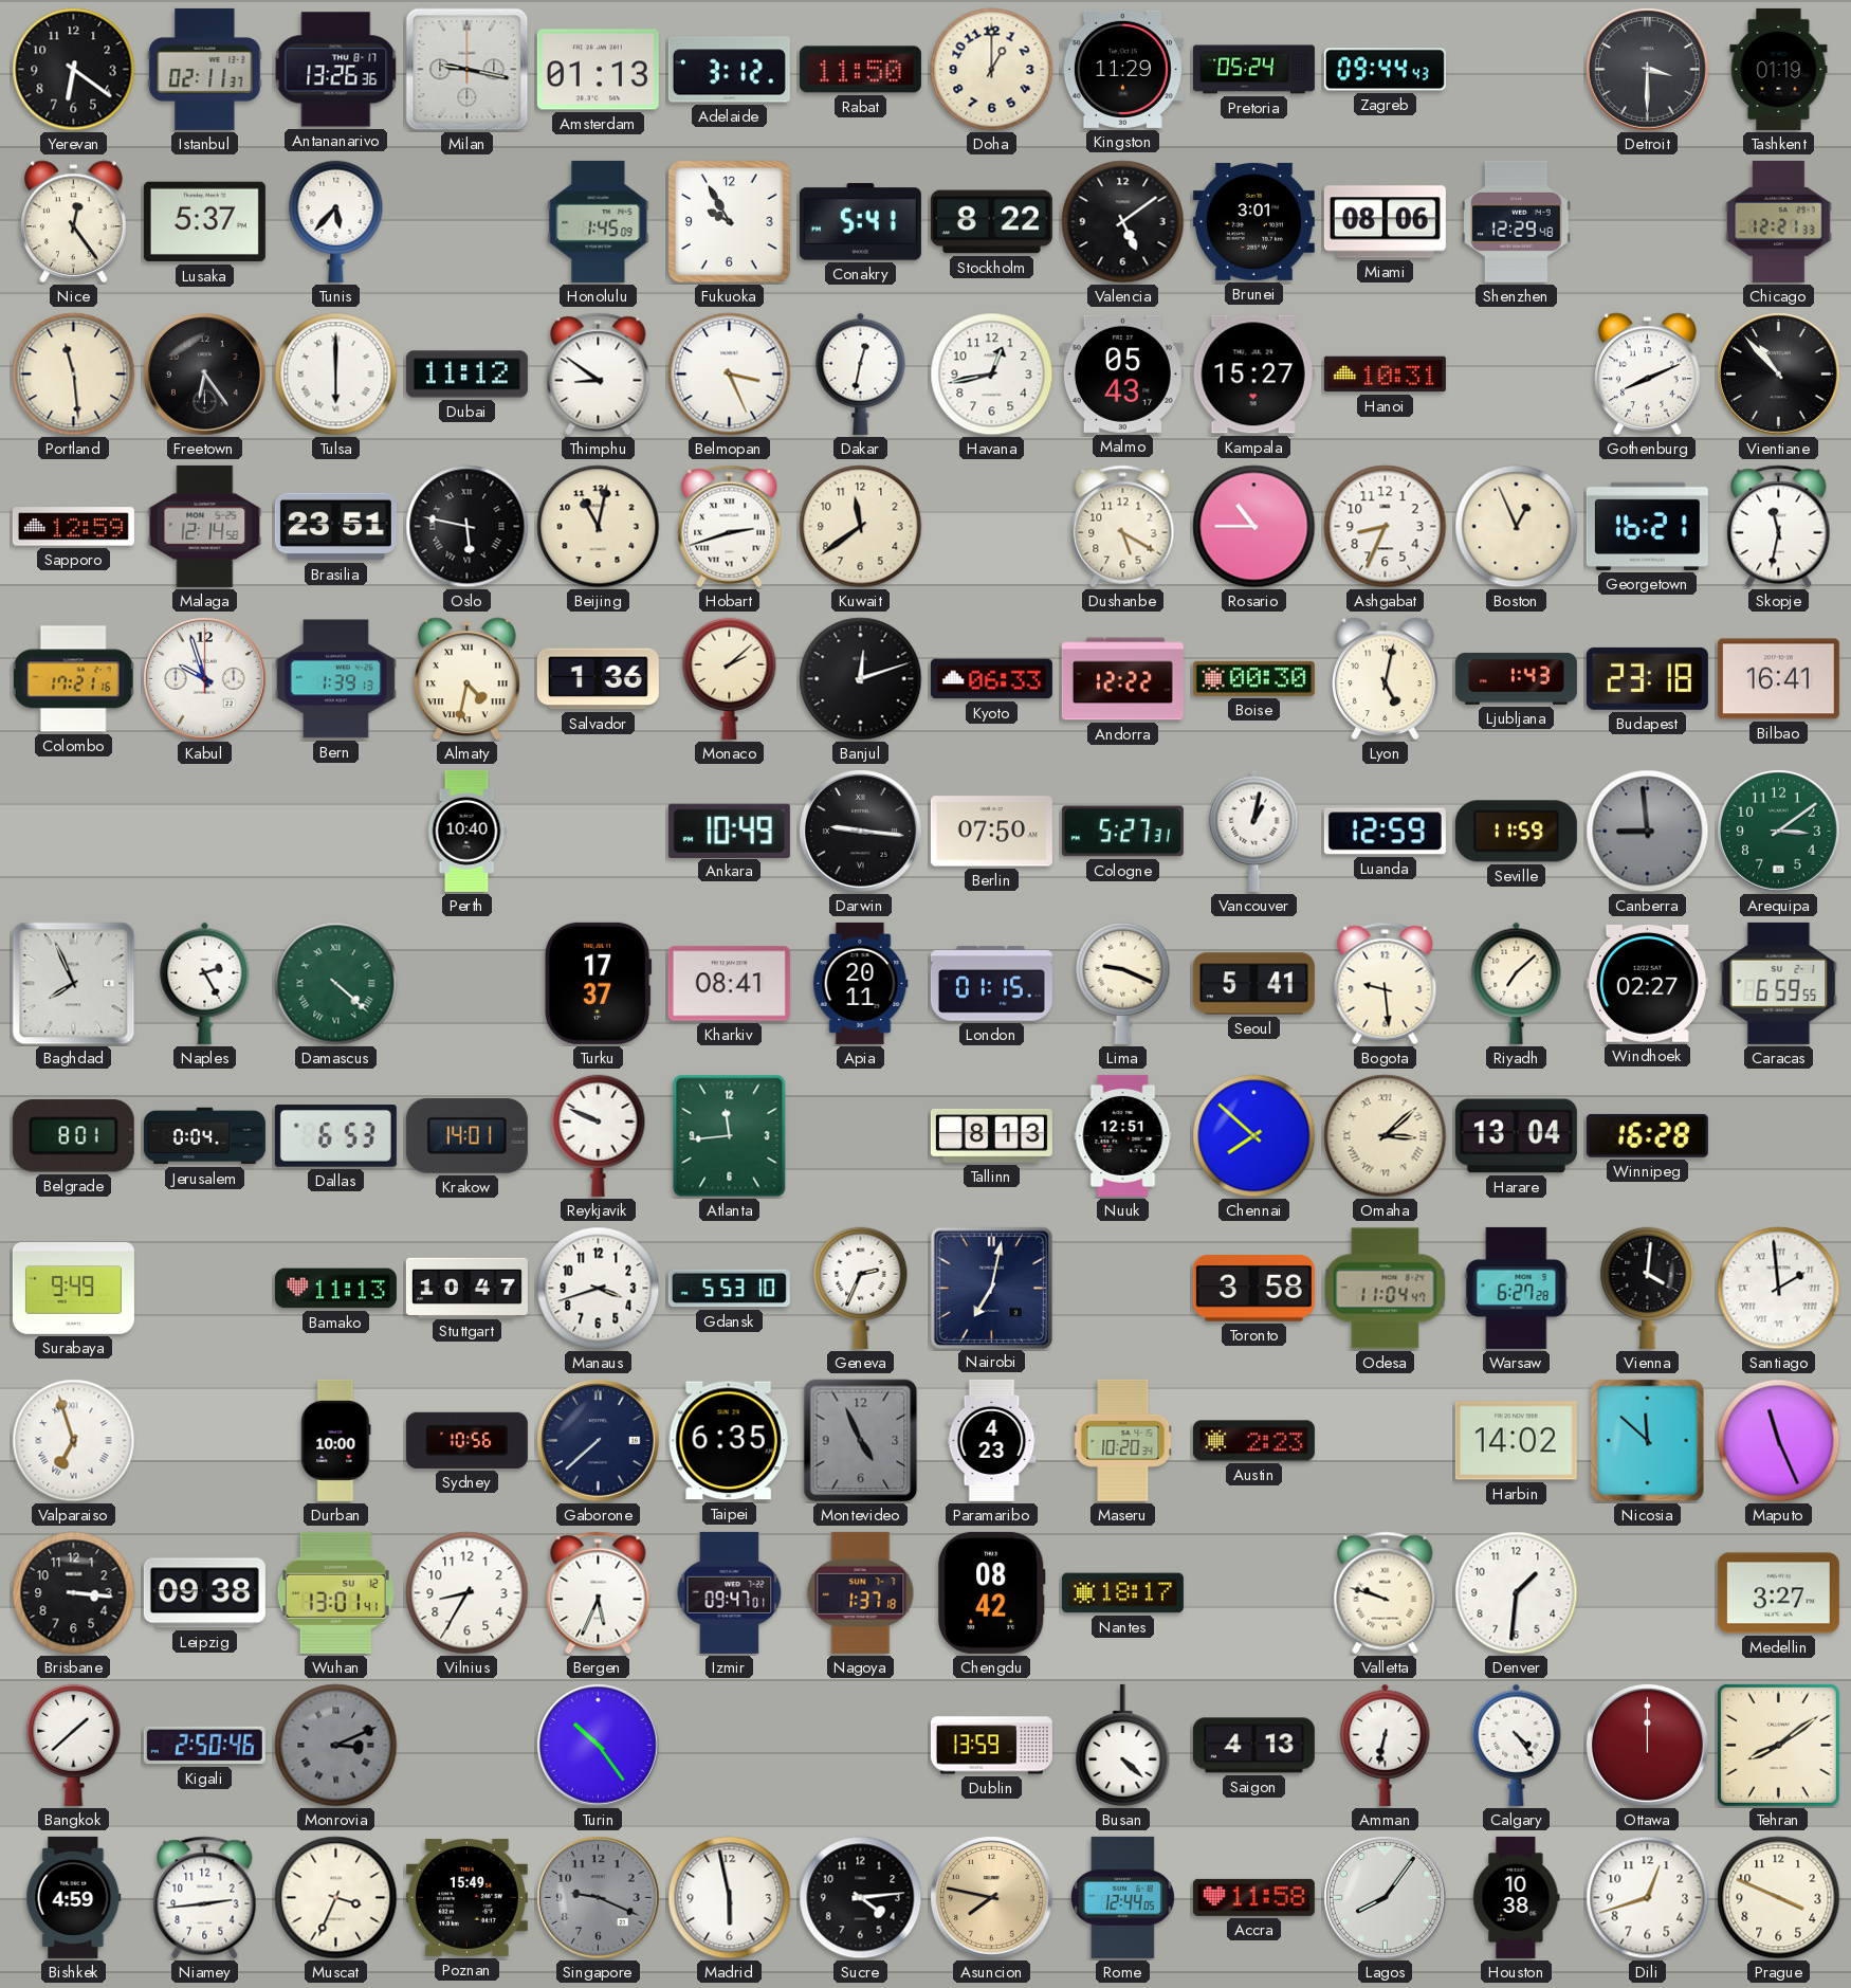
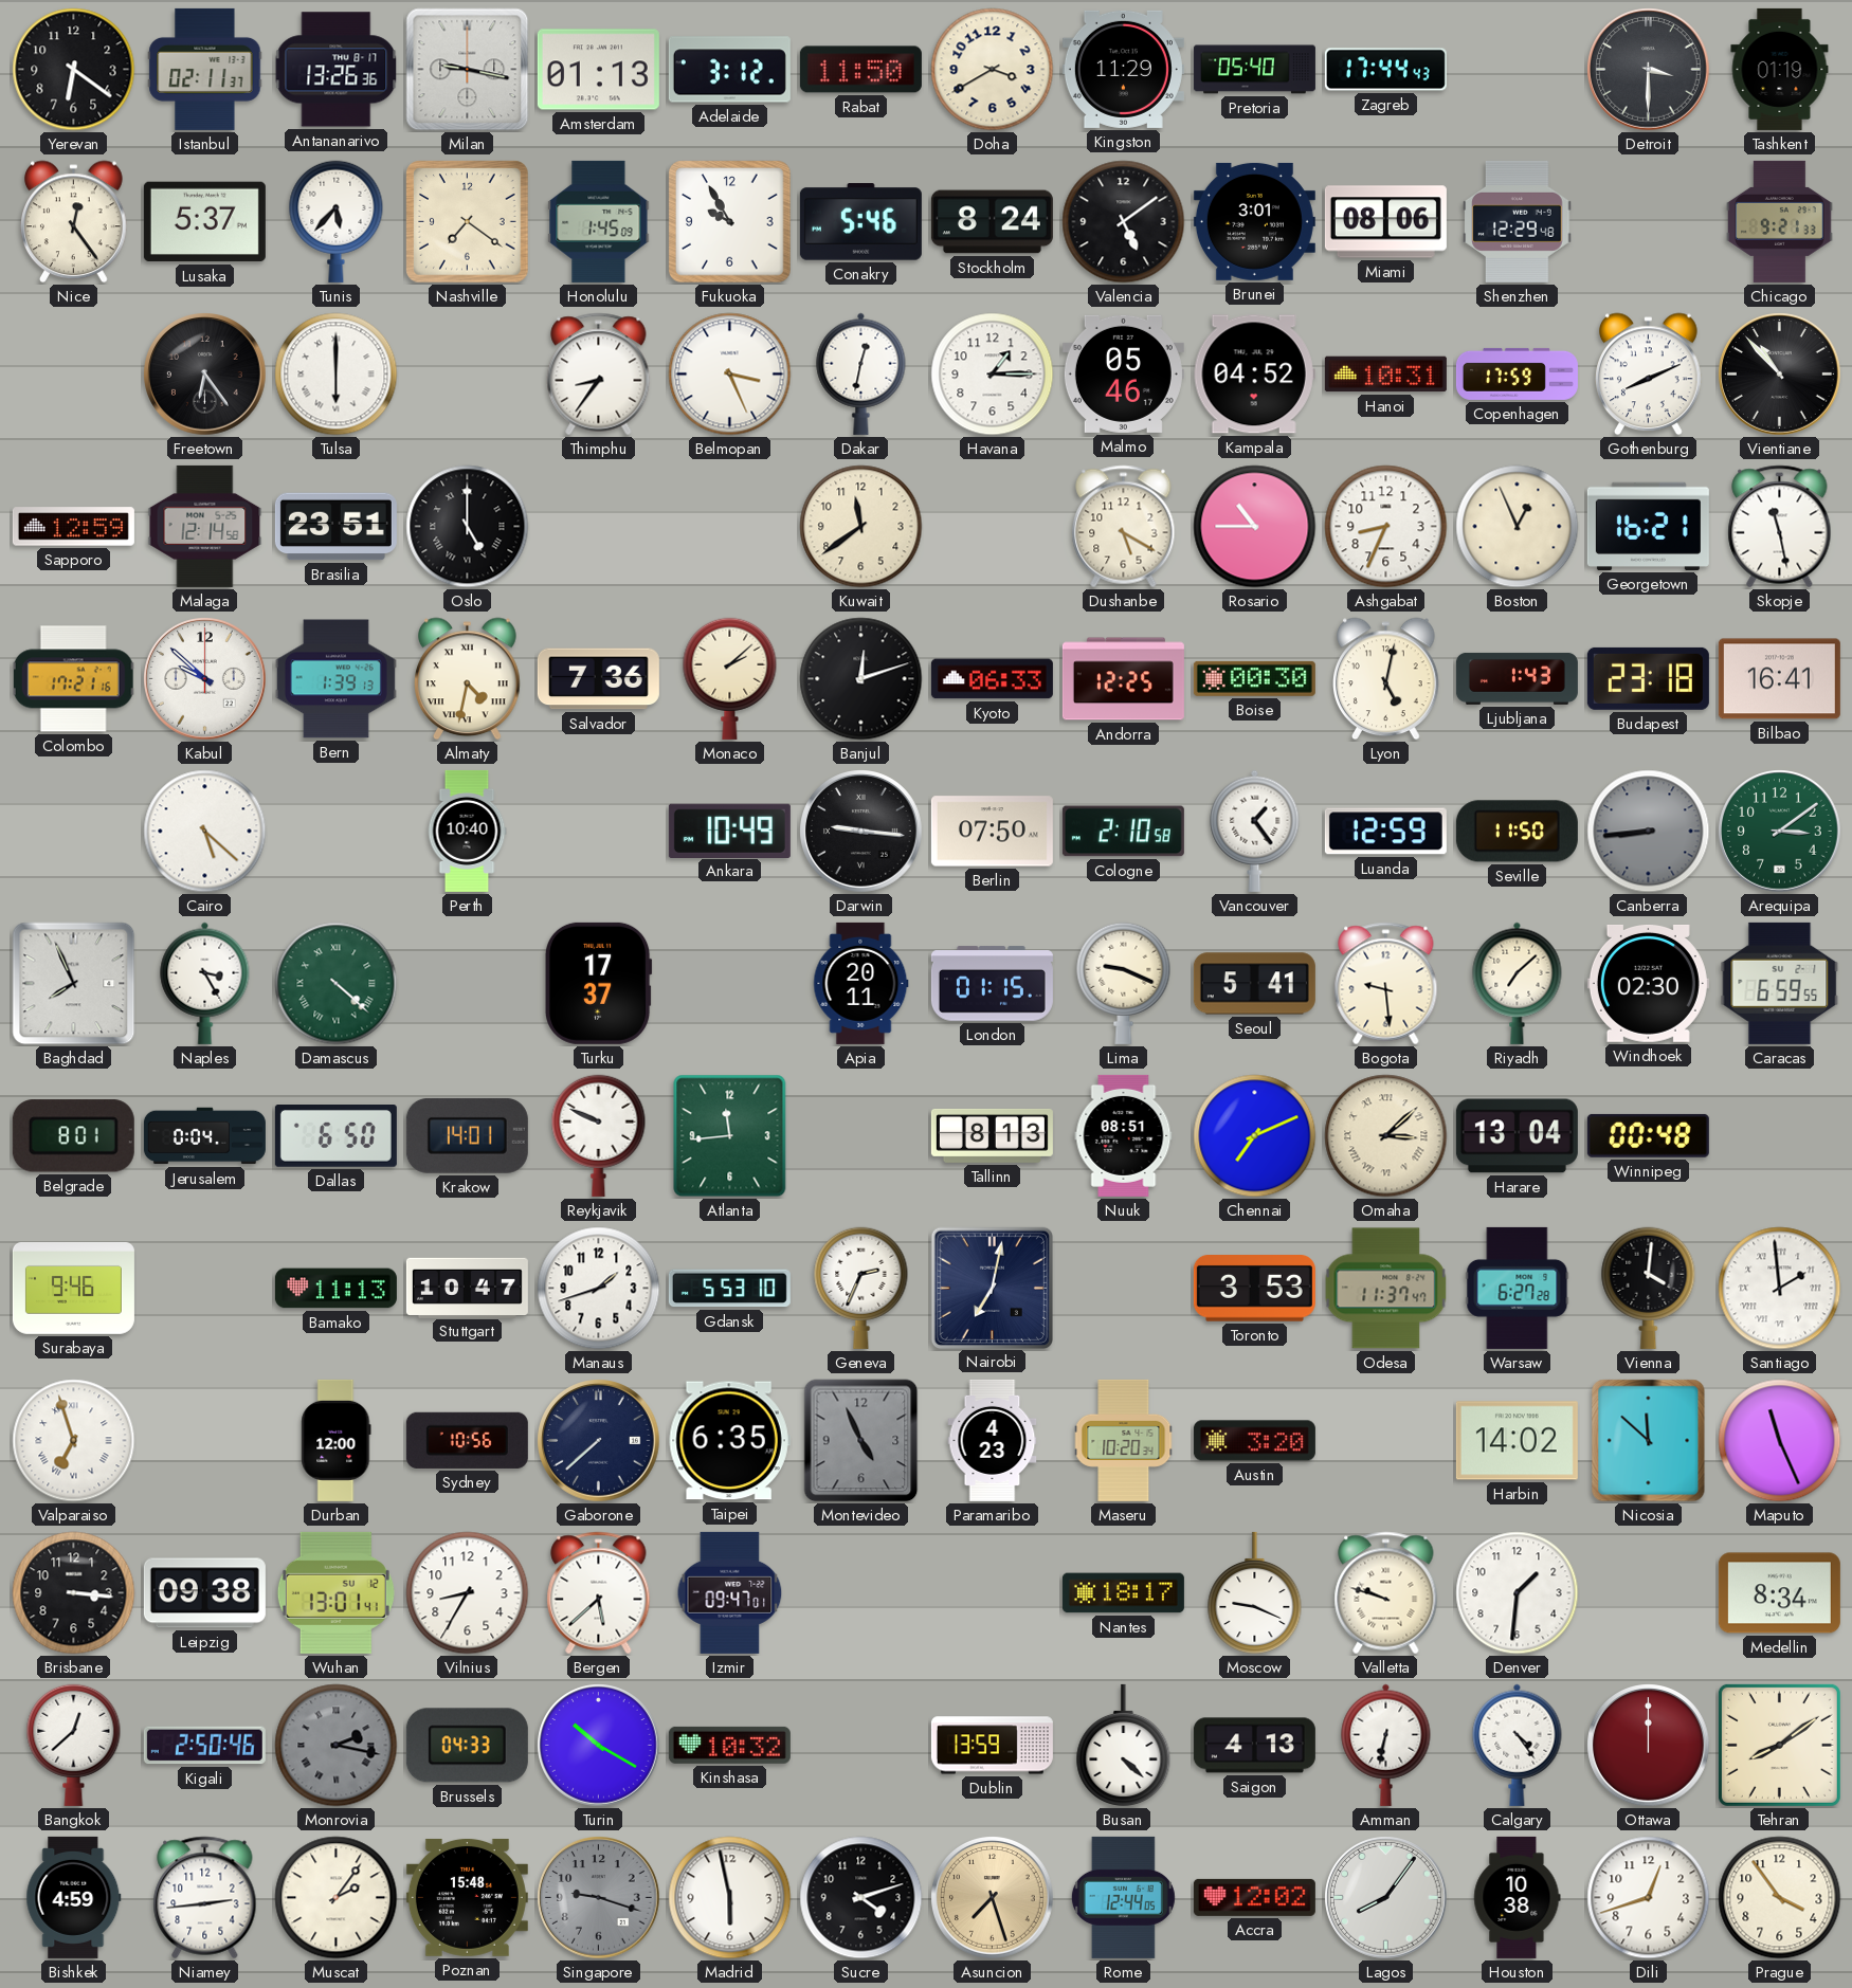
Doha: 1:00 -> 3:40 (993, 70)
Pretoria: 05:24 -> 05:40 (1254, 70)
Zagreb: 09:44 -> 17:44 (1385, 70)
Nashville: none -> 7:21 (468, 222)
Conakry: 5:41 -> 5:46 (860, 222)
Stockholm: 8:22 -> 8:24 (992, 222)
Chicago: 12:21 -> 9:21 (1780, 221)
Portland: 11:29 -> none (74, 375)
Dubai: 11:12 -> none (466, 375)
Thimphu: 8:51 -> 8:36 (599, 375)
Havana: 12:43 -> 1:15 (993, 375)
Malmo: 05:43 -> 05:46 (1123, 373)
Kampala: 15:27 -> 04:52 (1254, 375)
Copenhagen: none -> 17:59 (1517, 373)
Oslo: 5:47 -> 5:00 (468, 527)
Beijing: 11:02 -> none (599, 527)
Hobart: 2:42 -> none (730, 527)
Skopje: 11:32 -> 11:28 (1780, 527)
Kabul: 9:57 -> 9:52 (205, 679)
Salvador: 1:36 -> 7:36 (598, 679)
Andorra: 12:22 -> 12:25 (1123, 679)
Cairo: none -> 5:22 (205, 832)
Cologne: 5:27 -> 2:10 (1123, 832)
Vancouver: 1:02 -> 1:24 (1255, 831)
Seville: 11:59 -> 11:50 (1517, 832)
Canberra: 8:59 -> 8:44 (1649, 832)
Naples: 2:25 -> 3:25 (205, 983)
Kharkiv: 08:41 -> none (729, 984)
Windhoek: 02:27 -> 02:30 (1648, 983)
Dallas: 6:53 -> 6:50 (335, 1136)
Nuuk: 12:51 -> 08:51 (1124, 1135)
Chennai: 7:52 -> 7:11 (1255, 1136)
Winnipeg: 16:28 -> 00:48 (1648, 1135)
Surabaya: 9:49 -> 9:46 (73, 1289)
Manaus: 3:42 -> 1:42 (599, 1289)
Toronto: 3:58 -> 3:53 (1254, 1289)
Odesa: 11:04 -> 11:37 (1386, 1289)
Durban: 10:00 -> 12:00 (337, 1440)
Austin: 2:23 -> 3:20 (1254, 1441)
Bergen: 5:34 -> 5:38 (599, 1593)
Nagoya: 1:37 -> none (861, 1592)
Chengdu: 08:42 -> none (992, 1592)
Moscow: none -> 9:19 (1255, 1593)
Medellin: 3:27 -> 8:34 (1779, 1593)
Bangkok: 1:38 -> 12:38 (74, 1745)
Monrovia: 3:11 -> 2:17 (337, 1746)
Brussels: none -> 04:33 (467, 1746)
Turin: 10:24 -> 10:20 (599, 1746)
Kinshasa: none -> 10:32 (729, 1745)
Muscat: 3:34 -> 2:06 (337, 1898)
Poznan: 15:49 -> 15:48 (467, 1897)
Singapore: 9:19 -> 9:18 (599, 1898)
Sucre: 4:14 -> 4:12 (861, 1898)
Asuncion: 7:47 -> 7:27 (993, 1898)
Accra: 11:58 -> 12:02 (1254, 1897)
Prague: 3:49 -> 3:54 (1780, 1898)
